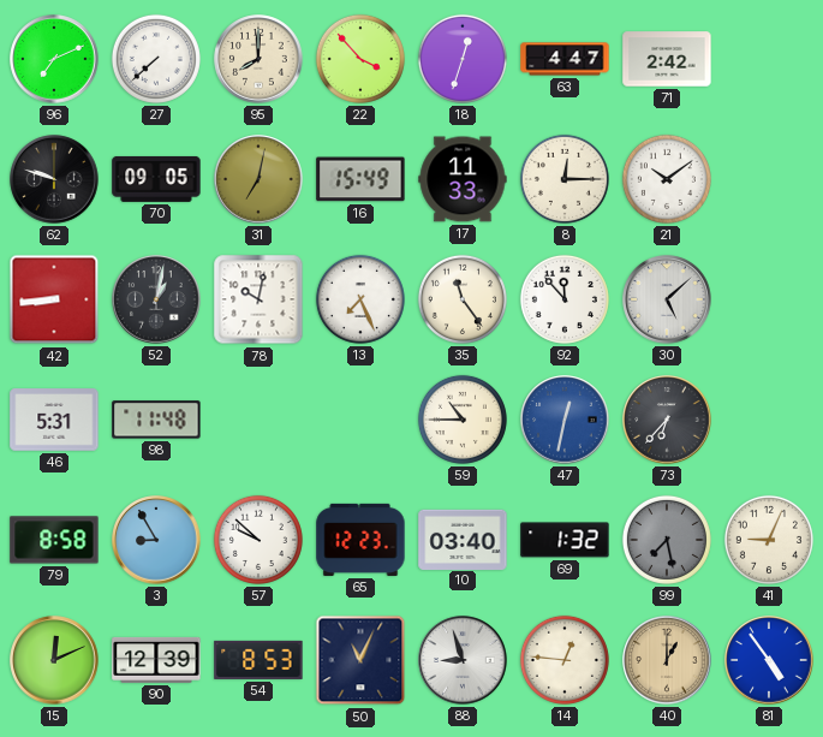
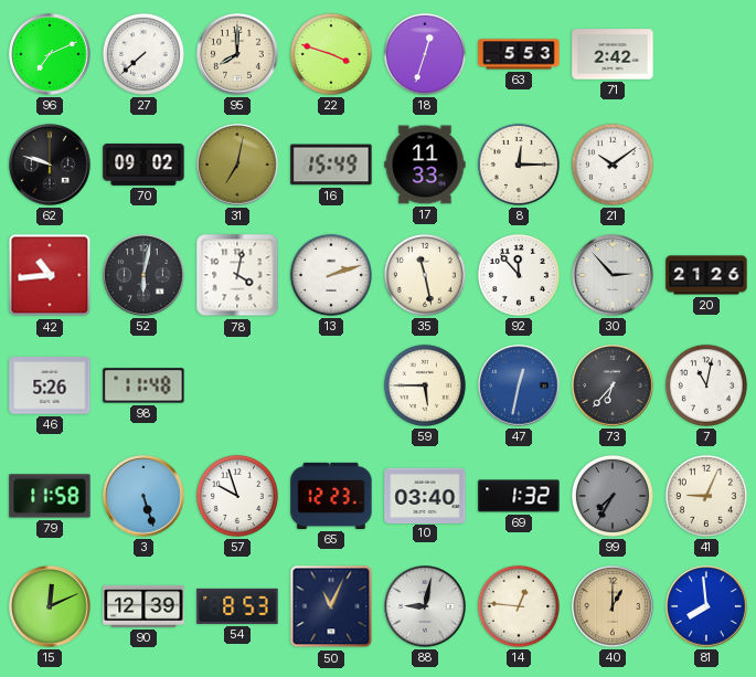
22: 3:53 -> 3:48 (331, 54)
63: 4:47 -> 5:53 (519, 54)
70: 09:05 -> 09:02 (143, 165)
42: 8:44 -> 10:44 (50, 275)
52: 1:02 -> 6:02 (143, 275)
78: 10:02 -> 4:02 (237, 275)
13: 7:26 -> 2:12 (331, 275)
35: 11:24 -> 11:28 (425, 275)
30: 5:08 -> 2:53 (613, 275)
20: none -> 21:26 (706, 275)
46: 5:31 -> 5:26 (50, 385)
59: 10:45 -> 5:45 (425, 385)
7: none -> 11:02 (706, 385)
79: 8:58 -> 11:58 (50, 496)
3: 8:55 -> 5:27 (143, 496)
57: 9:52 -> 9:57 (237, 496)
99: 7:28 -> 7:35 (613, 496)
88: 8:57 -> 9:02 (425, 606)
81: 4:54 -> 7:59 (706, 606)
